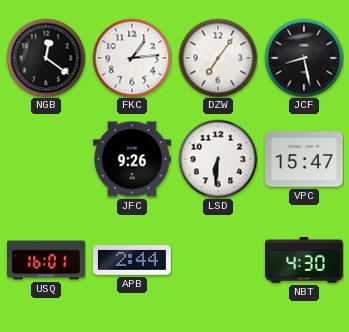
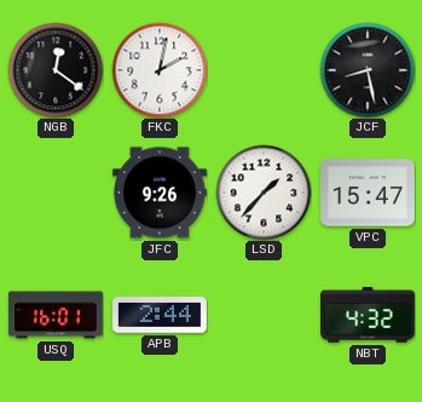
FKC: 1:14 -> 2:02 (160, 70)
DZW: 7:06 -> none (218, 58)
LSD: 6:31 -> 1:37 (264, 193)
NBT: 4:30 -> 4:32 (369, 315)
